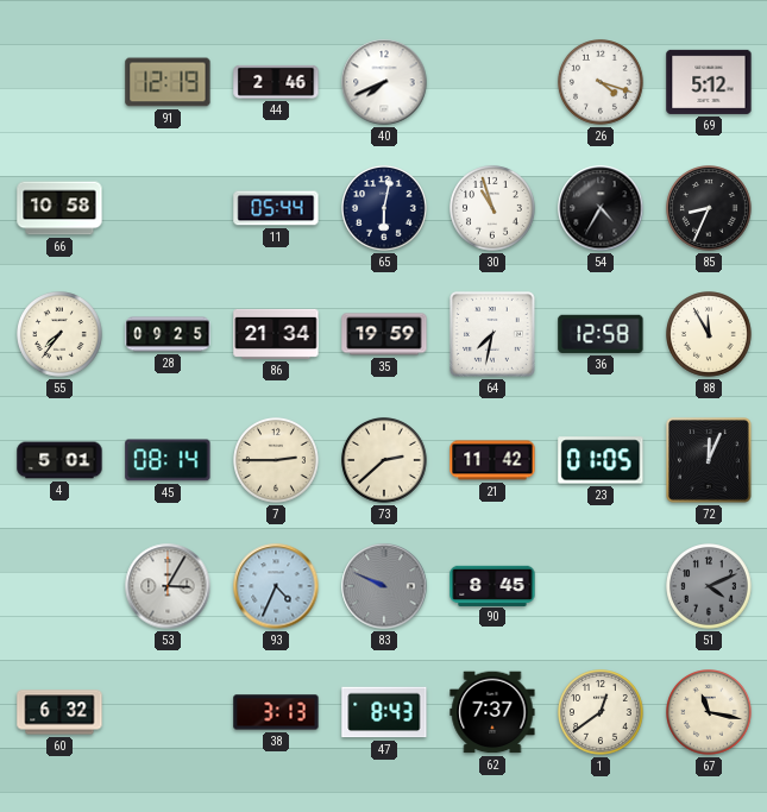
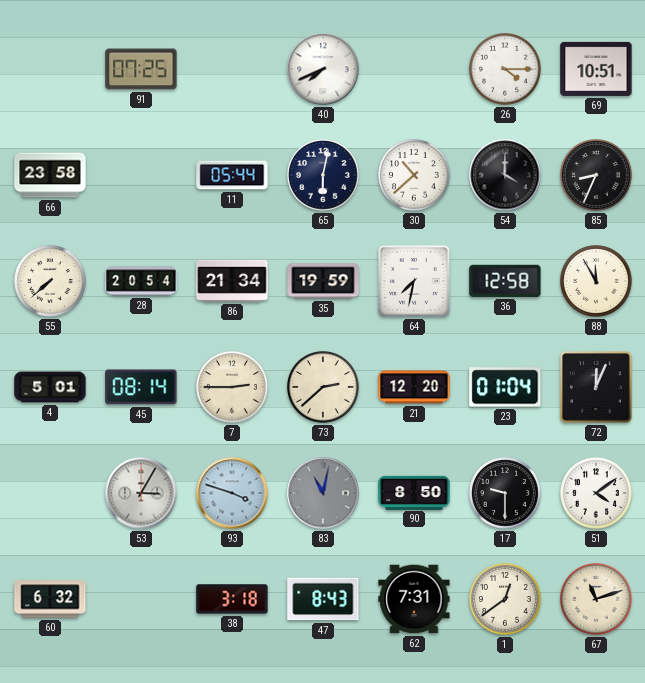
91: 12:19 -> 07:25 (141, 69)
44: 2:46 -> none (276, 82)
26: 4:18 -> 4:15 (506, 70)
69: 5:12 -> 10:51 (596, 69)
66: 10:58 -> 23:58 (50, 175)
30: 10:57 -> 10:38 (415, 176)
54: 4:35 -> 4:00 (505, 175)
55: 7:36 -> 7:38 (51, 282)
28: 09:25 -> 20:54 (141, 281)
21: 11:42 -> 12:20 (414, 387)
23: 01:05 -> 01:04 (505, 387)
93: 4:34 -> 3:48 (232, 493)
83: 9:49 -> 11:02 (323, 493)
90: 8:45 -> 8:50 (414, 492)
17: none -> 9:30 (506, 494)
51: 4:11 -> 4:09 (597, 494)
51 dial: grey -> white (597, 494)
38: 3:13 -> 3:18 (232, 599)
62: 7:37 -> 7:31 (414, 599)
67: 11:17 -> 11:12 (597, 600)
